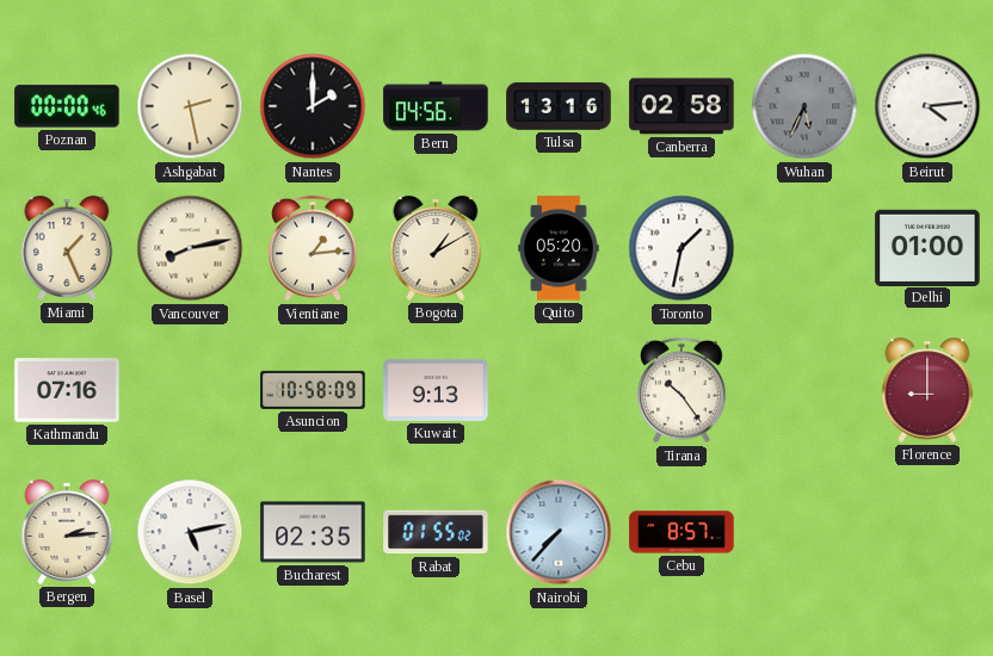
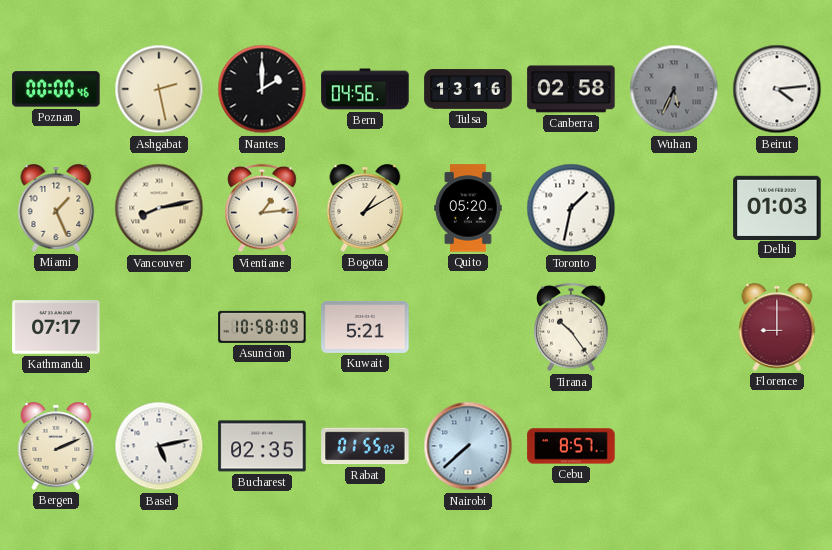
Delhi: 01:00 -> 01:03 (777, 207)
Kathmandu: 07:16 -> 07:17 (56, 327)
Kuwait: 9:13 -> 5:21 (365, 327)
Bergen: 2:14 -> 2:11 (56, 446)
Nairobi: 7:37 -> 7:38 (468, 446)
